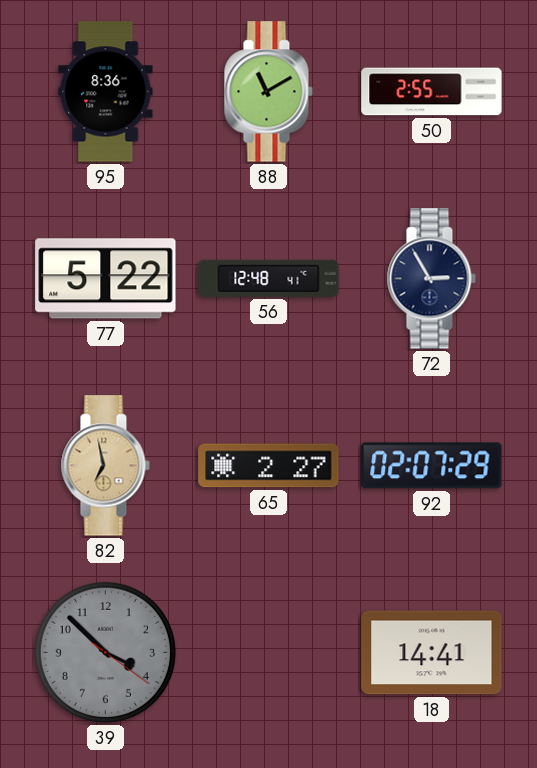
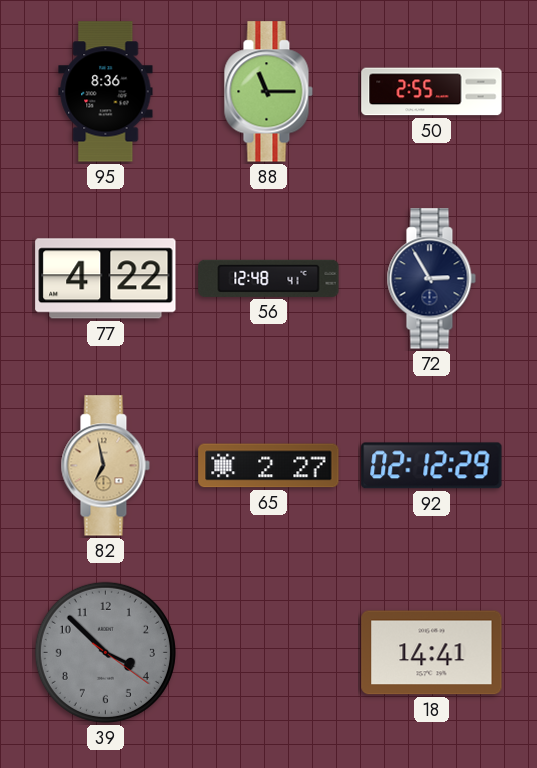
88: 11:10 -> 11:15 (268, 92)
77: 5:22 -> 4:22 (106, 279)
92: 02:07 -> 02:12 (432, 466)
